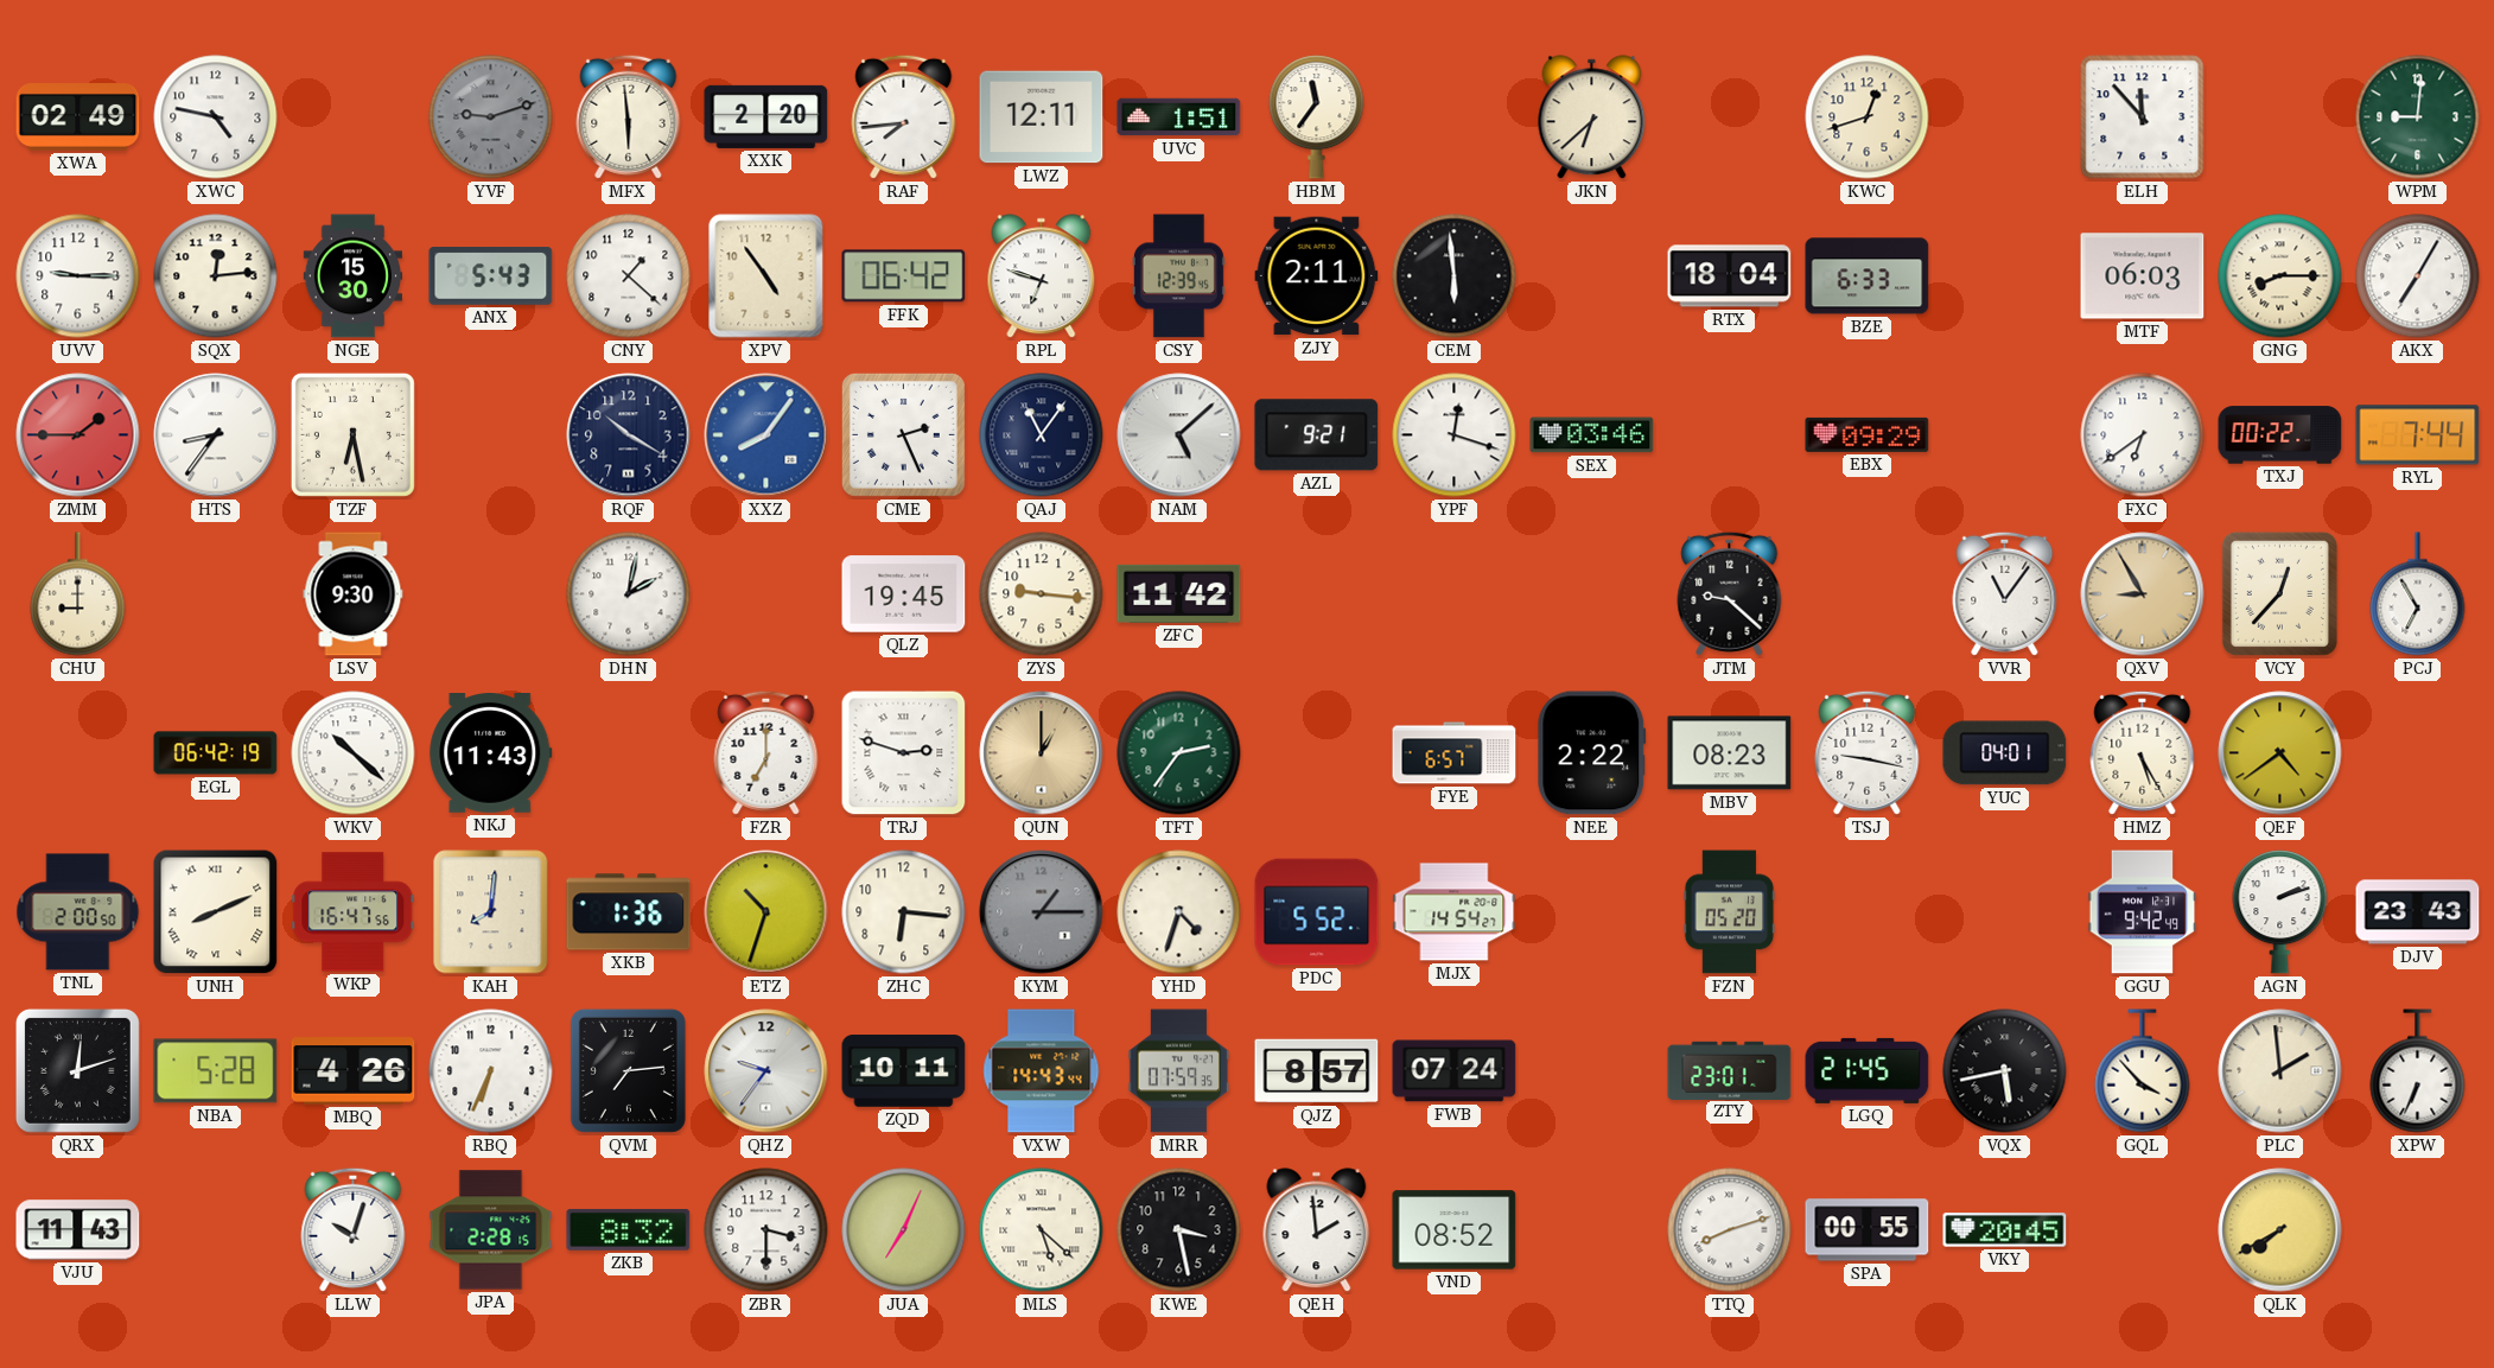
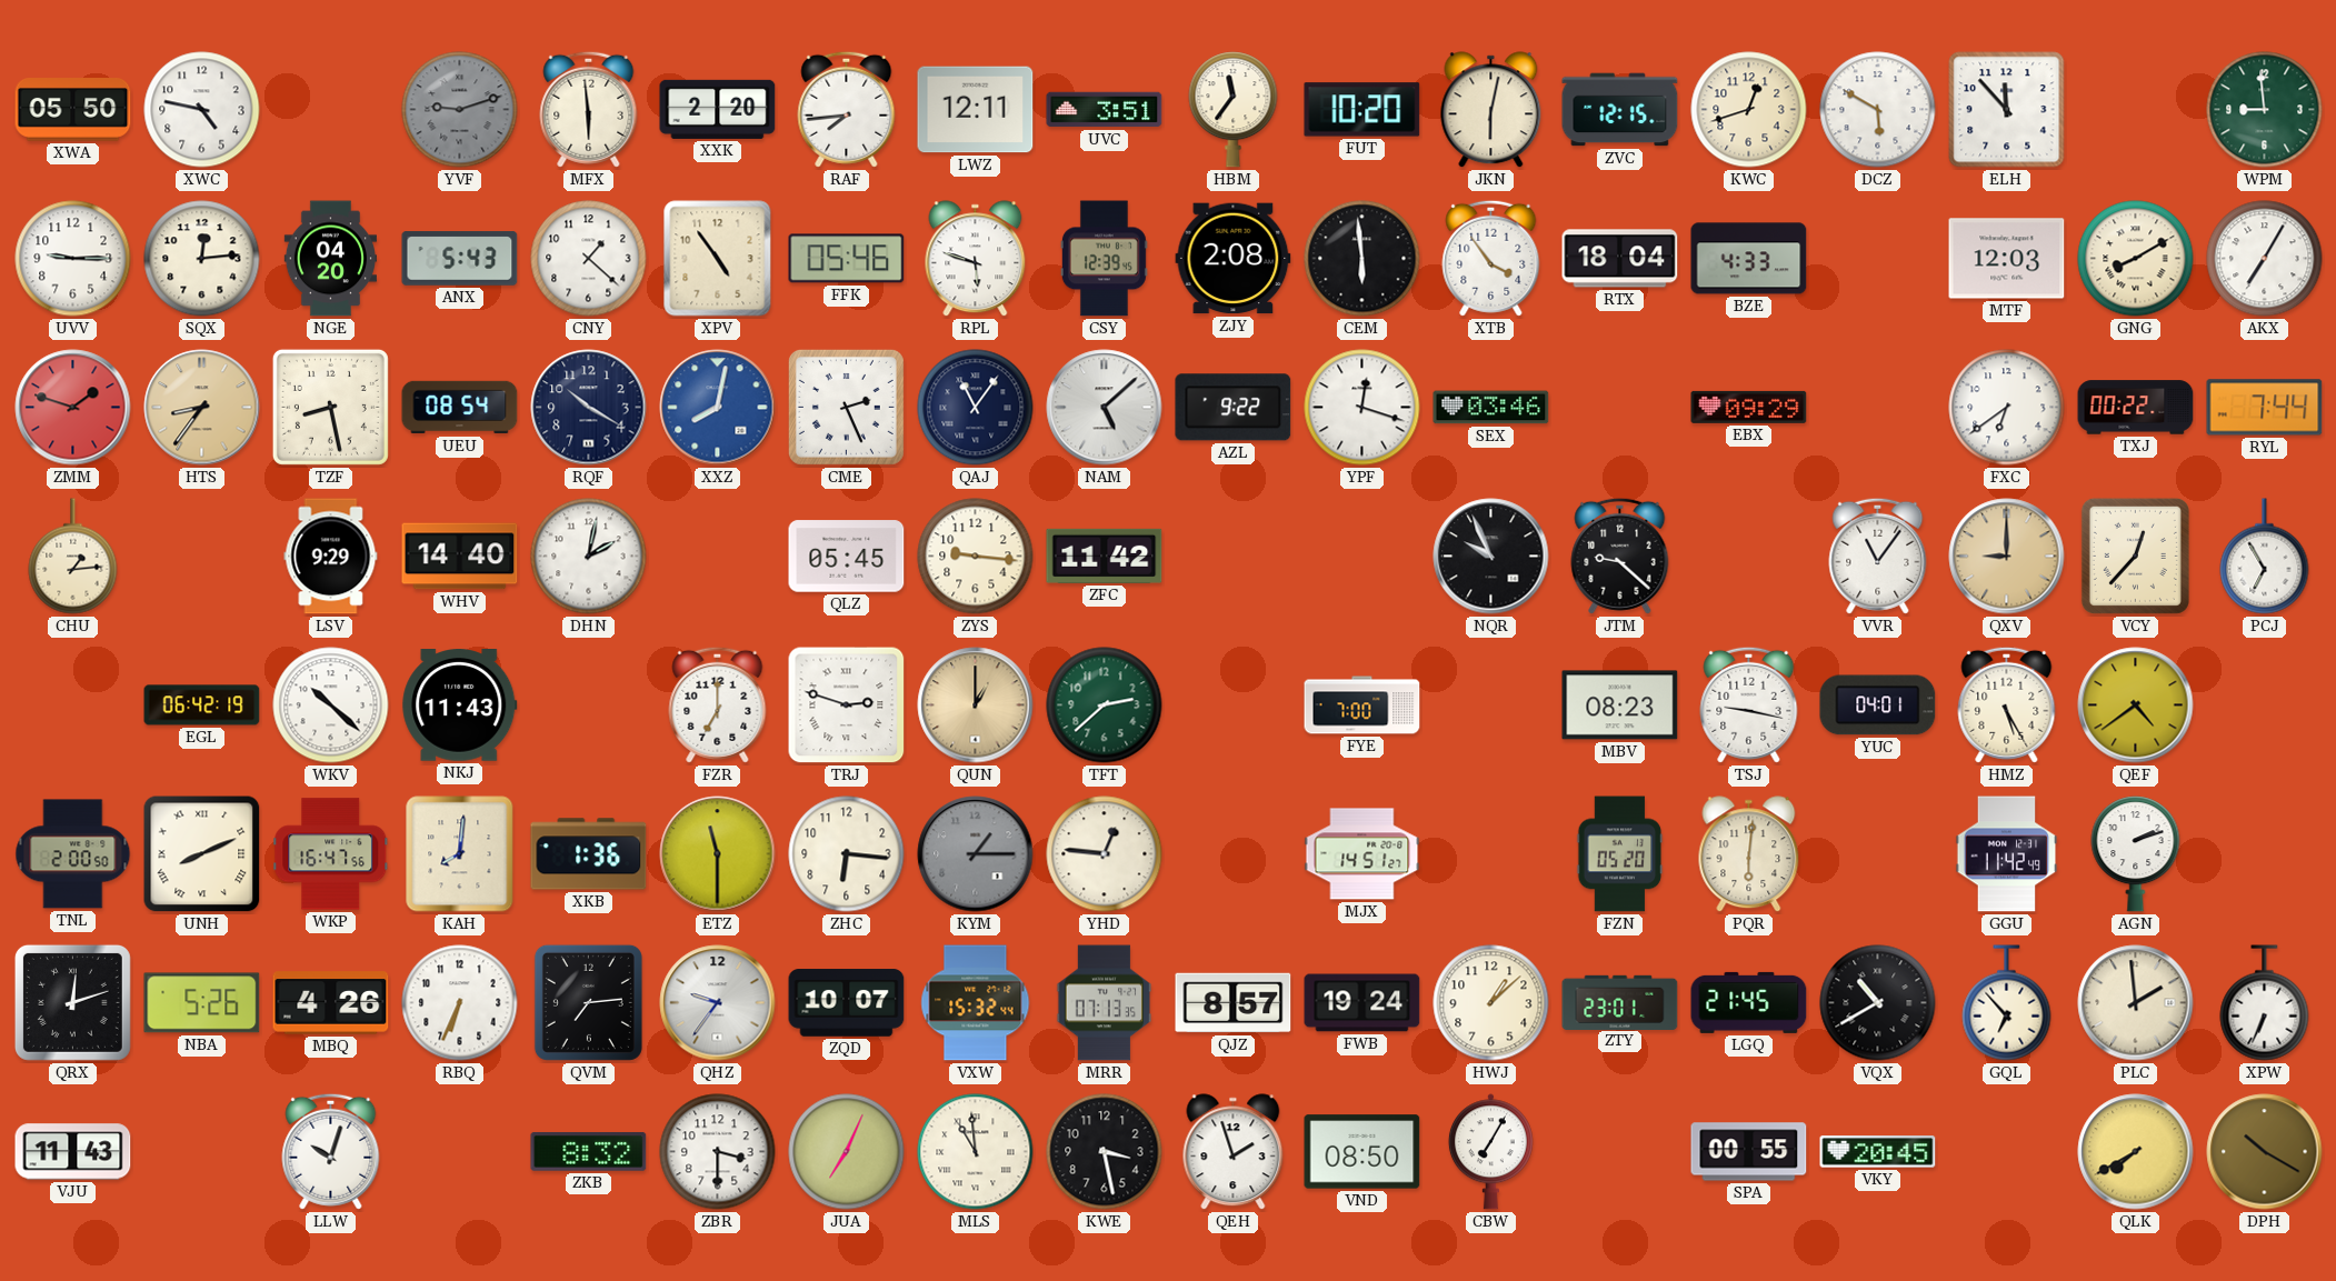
XWA: 02:49 -> 05:50 (73, 110)
UVC: 1:51 -> 3:51 (1105, 110)
FUT: none -> 10:20 (1362, 110)
JKN: 6:38 -> 6:02 (1491, 110)
ZVC: none -> 12:15 (1620, 110)
DCZ: none -> 5:50 (1878, 110)
WPM: 9:01 -> 8:59 (2265, 110)
NGE: 15:30 -> 04:20 (330, 259)
FFK: 06:42 -> 05:46 (847, 259)
RPL: 6:48 -> 5:48 (976, 259)
ZJY: 2:11 -> 2:08 (1234, 259)
XTB: none -> 3:54 (1491, 258)
BZE: 6:33 -> 4:33 (1749, 259)
MTF: 06:03 -> 12:03 (2007, 259)
GNG: 8:15 -> 8:10 (2136, 259)
ZMM: 1:45 -> 1:48 (73, 408)
HTS dial: white -> champagne (202, 408)
TZF: 6:28 -> 8:28 (330, 407)
UEU: none -> 08:54 (460, 408)
XXZ: 8:06 -> 8:02 (718, 408)
AZL: 9:21 -> 9:22 (1234, 408)
CHU: 9:00 -> 1:14 (73, 557)
LSV: 9:30 -> 9:29 (331, 557)
WHV: none -> 14:40 (460, 557)
QLZ: 19:45 -> 05:45 (847, 557)
NQR: none -> 9:56 (1491, 557)
QXV: 8:55 -> 9:00 (2007, 557)
TFT: 2:36 -> 2:38 (1105, 705)
FYE: 6:57 -> 7:00 (1362, 705)
NEE: 2:22 -> none (1592, 753)
ETZ: 10:33 -> 11:30 (718, 854)
YHD: 4:33 -> 12:46 (1105, 854)
PDC: 5:52 -> none (1317, 912)
MJX: 14:54 -> 14:51 (1362, 854)
PQR: none -> 6:01 (1749, 854)
GGU: 9:42 -> 11:42 (2007, 854)
DJV: 23:43 -> none (2418, 912)
NBA: 5:28 -> 5:26 (202, 1003)
ZQD: 10:11 -> 10:07 (847, 1003)
VXW: 14:43 -> 15:32 (976, 1003)
MRR: 07:59 -> 07:13 (1105, 1003)
FWB: 07:24 -> 19:24 (1362, 1003)
HWJ: none -> 1:08 (1491, 1003)
VQX: 5:43 -> 10:40 (1878, 1003)
GQL: 3:53 -> 6:53 (2007, 1003)
JPA: 2:28 -> none (491, 1230)
MLS: 5:22 -> 10:59 (976, 1152)
QEH: 1:59 -> 1:57 (1234, 1152)
VND: 08:52 -> 08:50 (1362, 1152)
CBW: none -> 7:05 (1490, 1152)
TTQ: 8:12 -> none (1730, 1230)
DPH: none -> 10:20 (2265, 1152)
